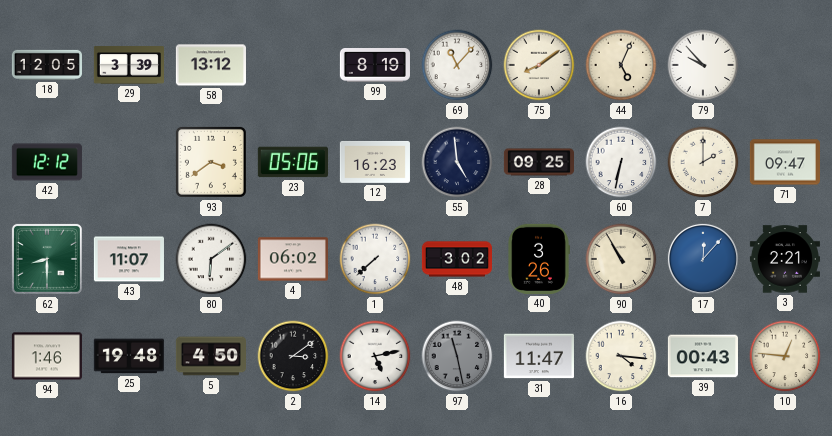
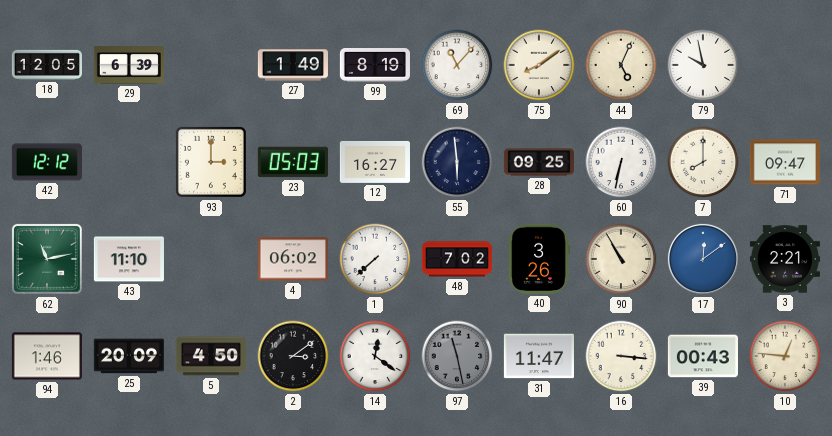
29: 3:39 -> 6:39 (129, 65)
58: 13:12 -> none (211, 65)
27: none -> 1:49 (293, 65)
79: 9:53 -> 9:58 (703, 65)
93: 3:39 -> 3:00 (211, 162)
23: 05:06 -> 05:03 (293, 162)
12: 16:23 -> 16:27 (375, 162)
55: 4:59 -> 5:59 (457, 162)
7: 2:00 -> 8:00 (703, 162)
62: 8:30 -> 11:13 (47, 259)
43: 11:07 -> 11:10 (129, 259)
80: 6:09 -> none (211, 259)
48: 3:02 -> 7:02 (456, 259)
17: 12:07 -> 12:09 (703, 259)
25: 19:48 -> 20:09 (129, 356)
14: 5:13 -> 12:21 (375, 356)
16: 4:16 -> 3:16 (621, 356)
